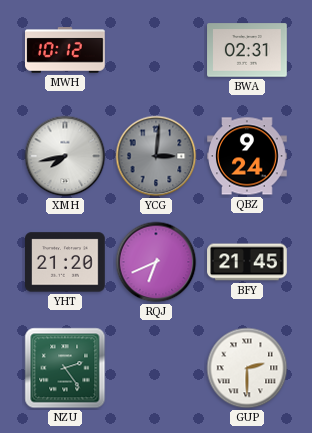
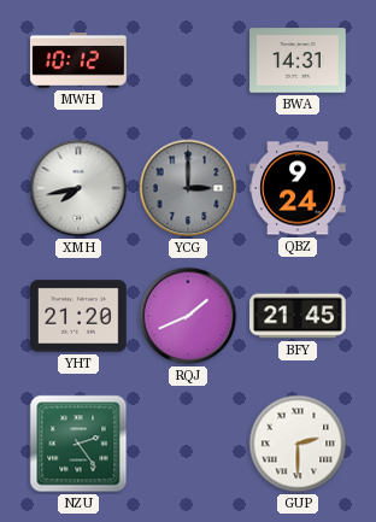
BWA: 02:31 -> 14:31 (298, 60)
YCG: 3:01 -> 3:00 (188, 188)
RQJ: 6:41 -> 1:41 (188, 316)
